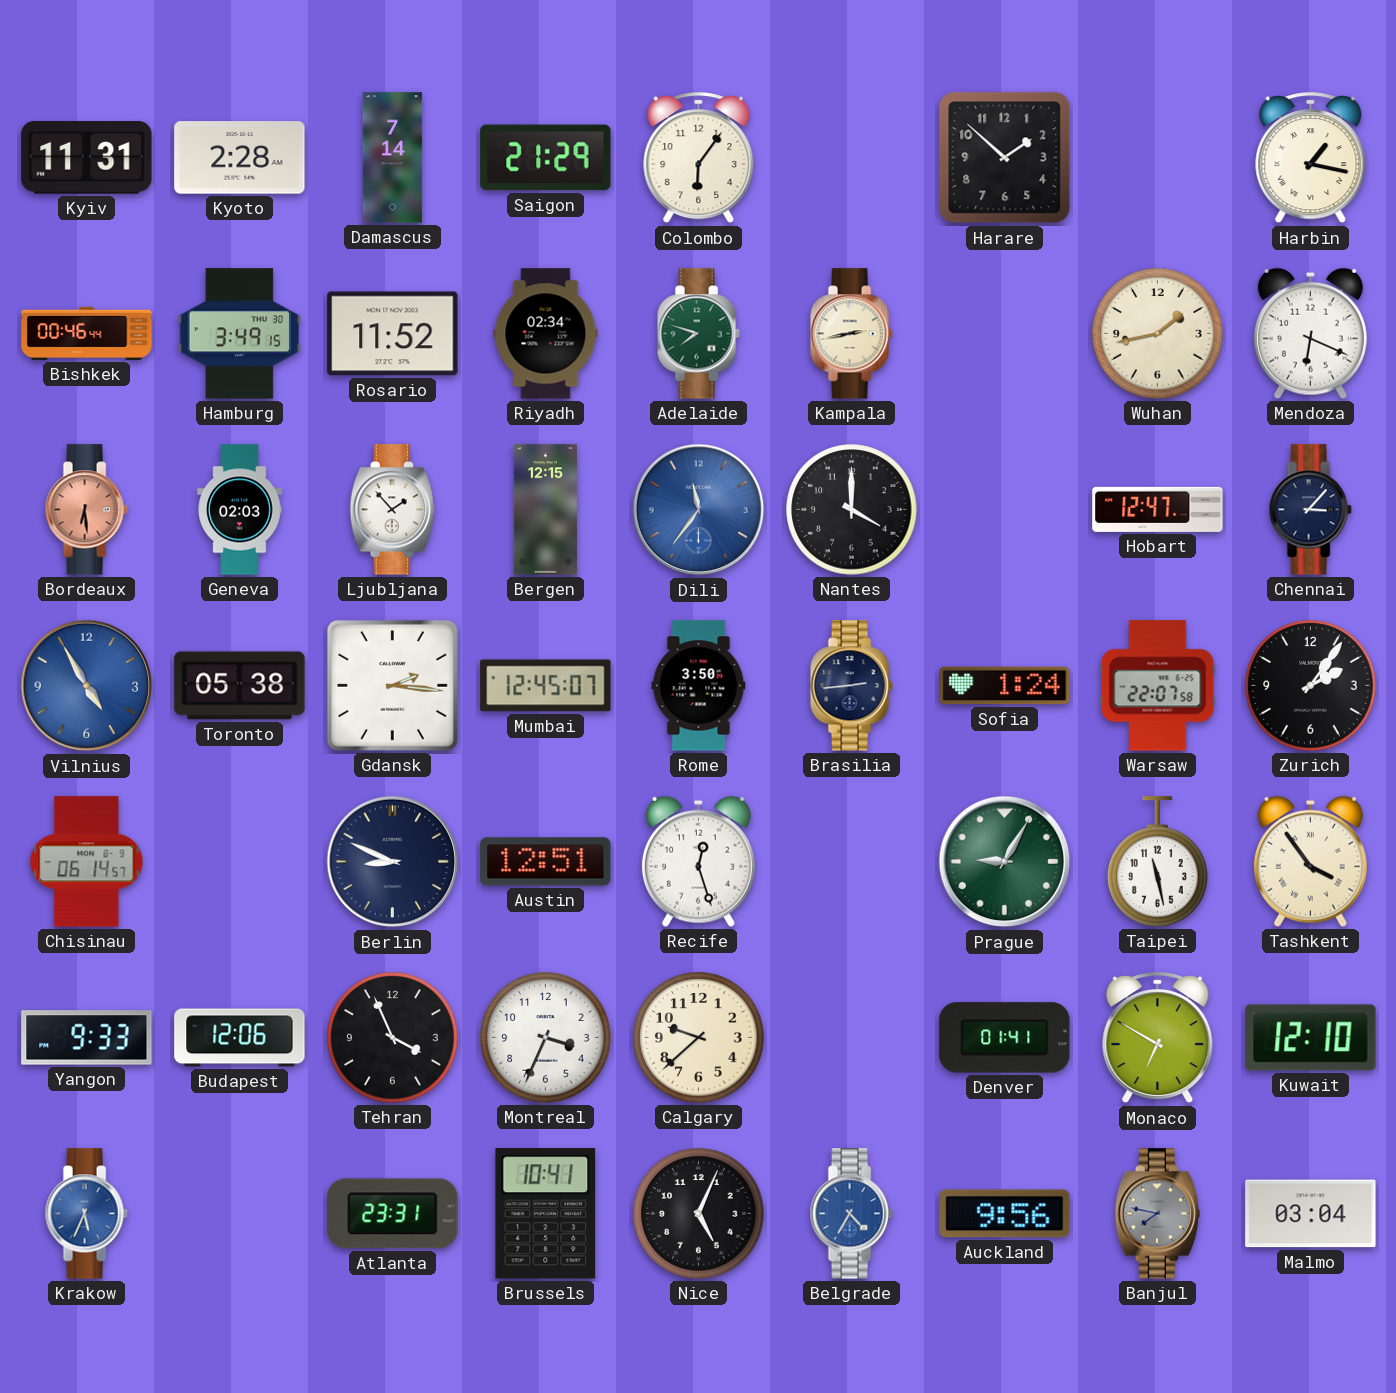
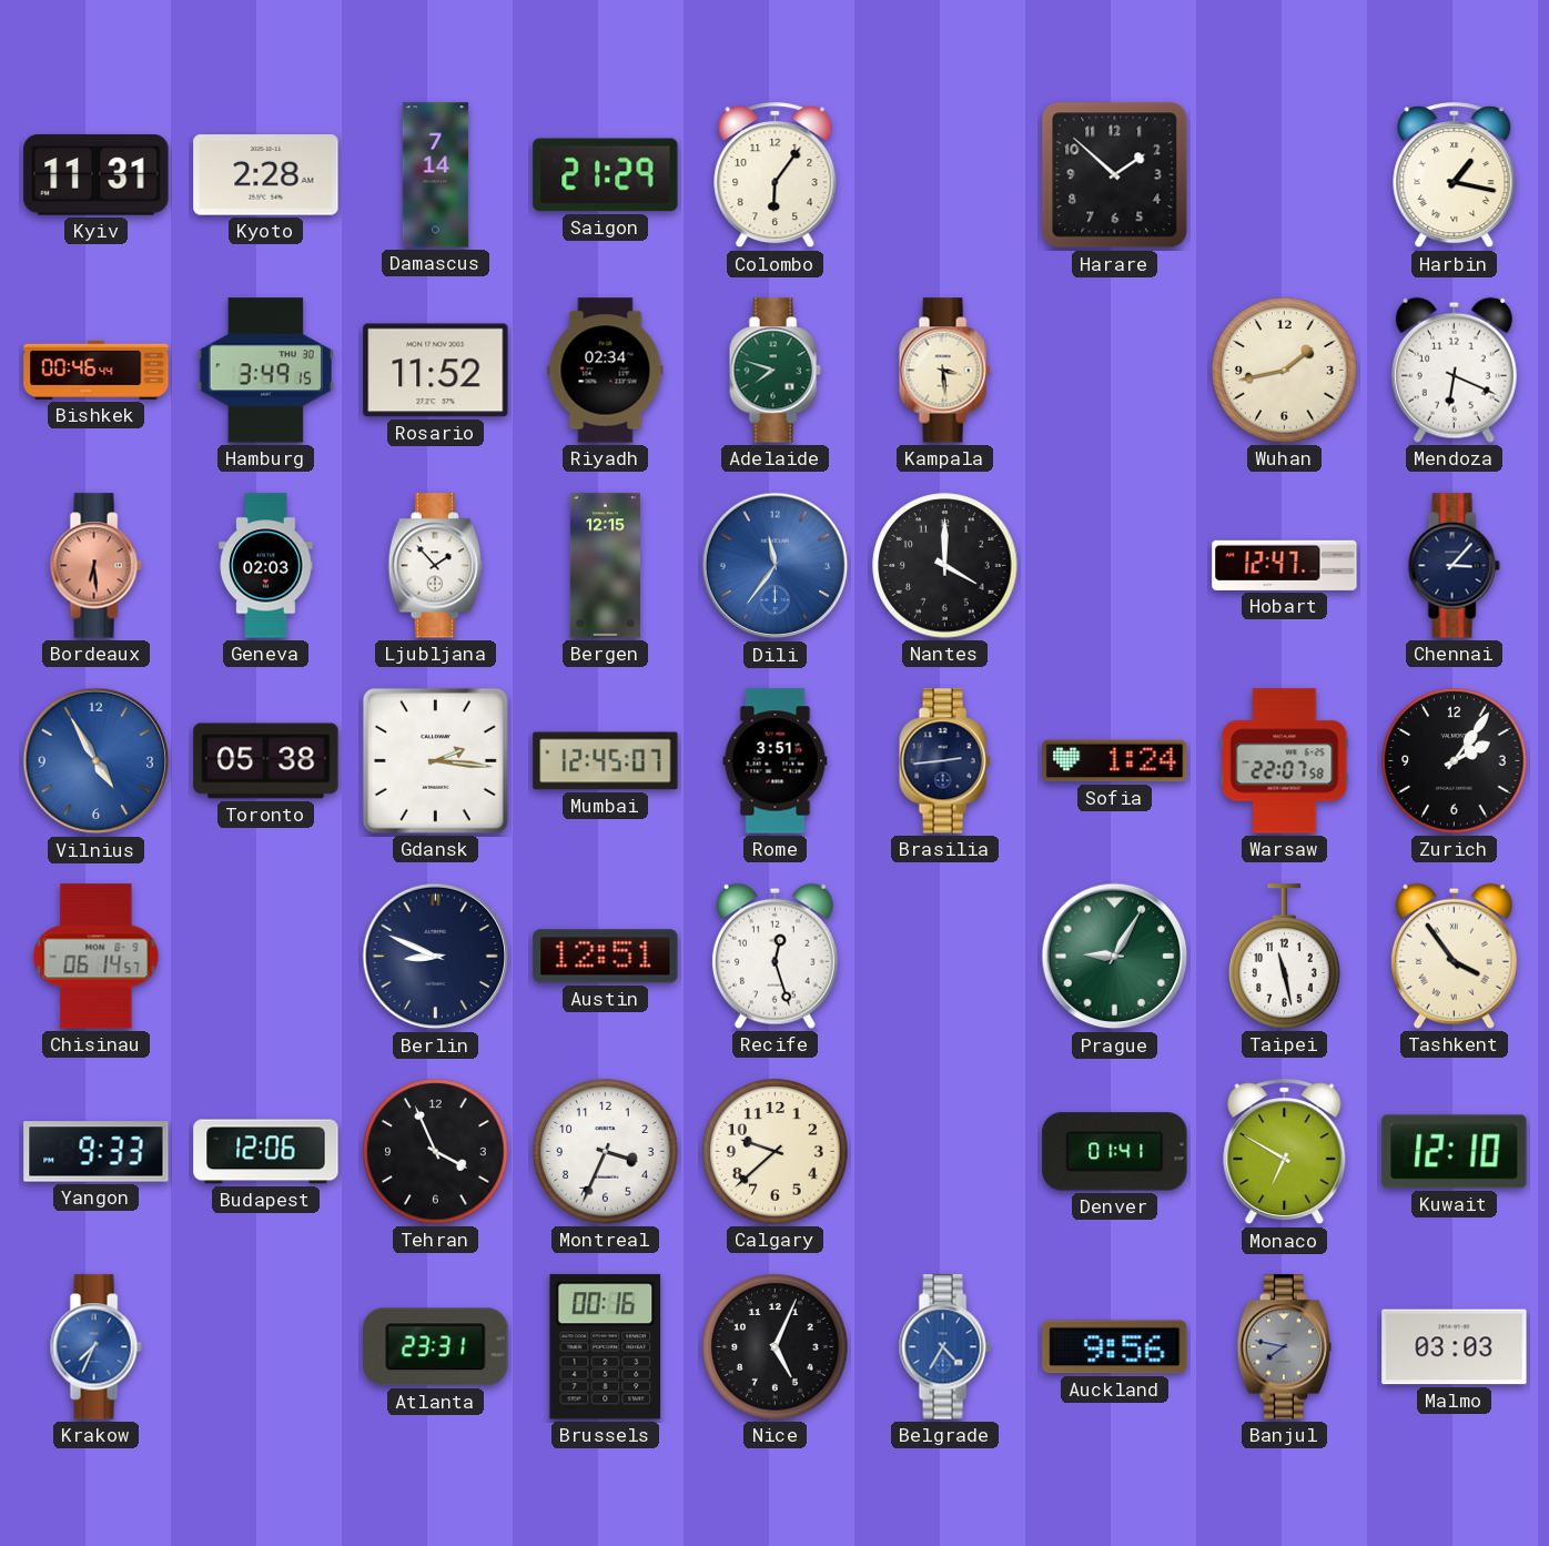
Kampala: 2:43 -> 3:29 (944, 371)
Rome: 3:50 -> 3:51 (776, 761)
Krakow: 5:34 -> 7:34 (95, 1347)
Brussels: 10:41 -> 00:16 (606, 1347)
Malmo: 03:04 -> 03:03 (1455, 1347)
